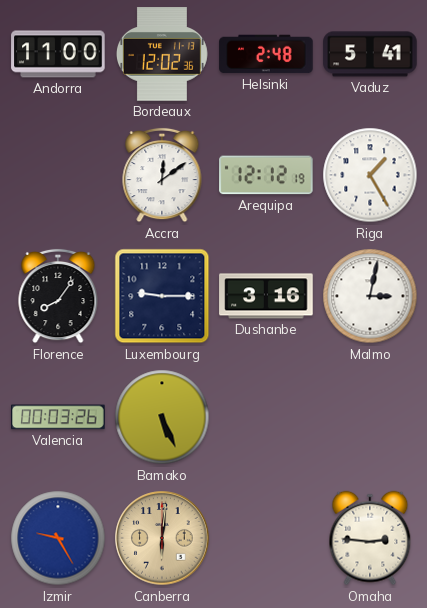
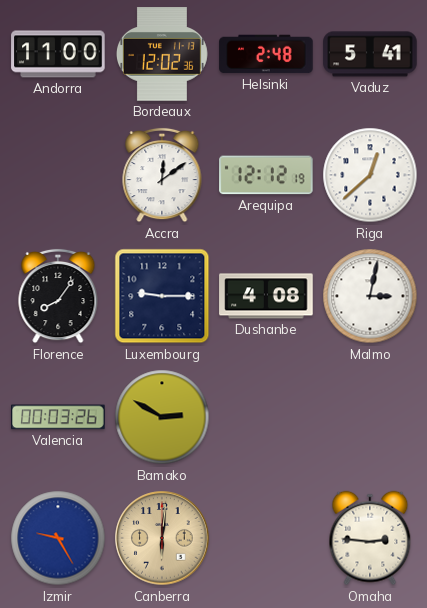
Riga: 1:25 -> 12:38 (370, 175)
Dushanbe: 3:16 -> 4:08 (266, 296)
Bamako: 5:26 -> 2:50 (162, 417)
